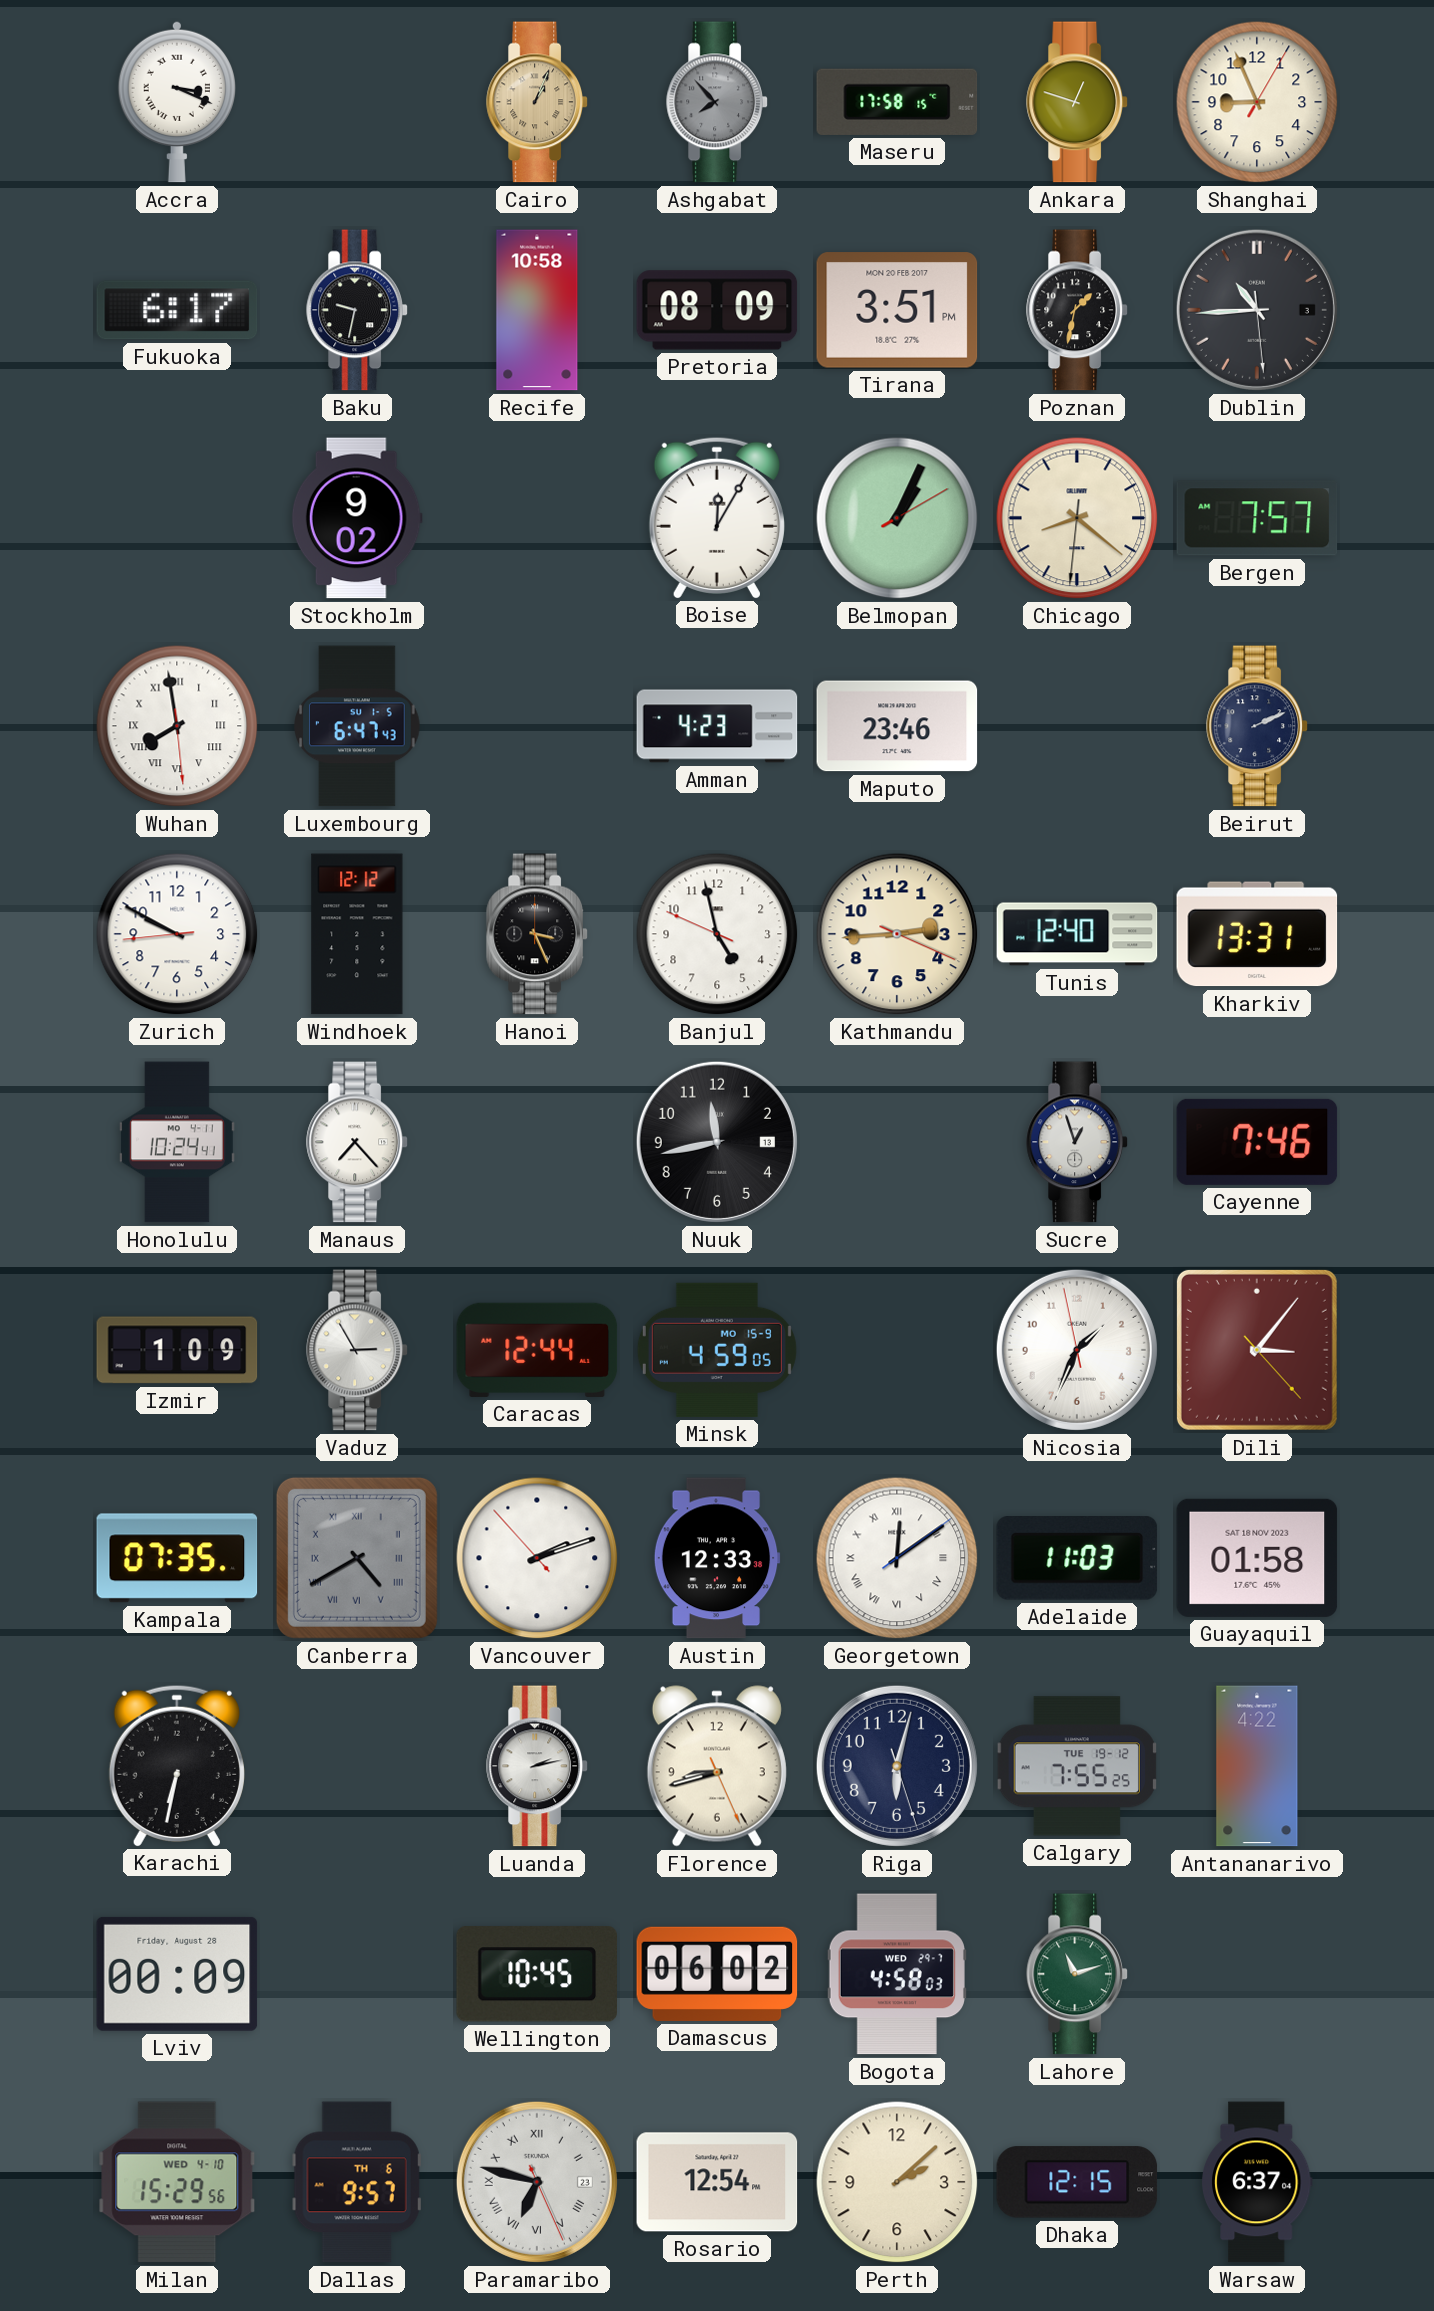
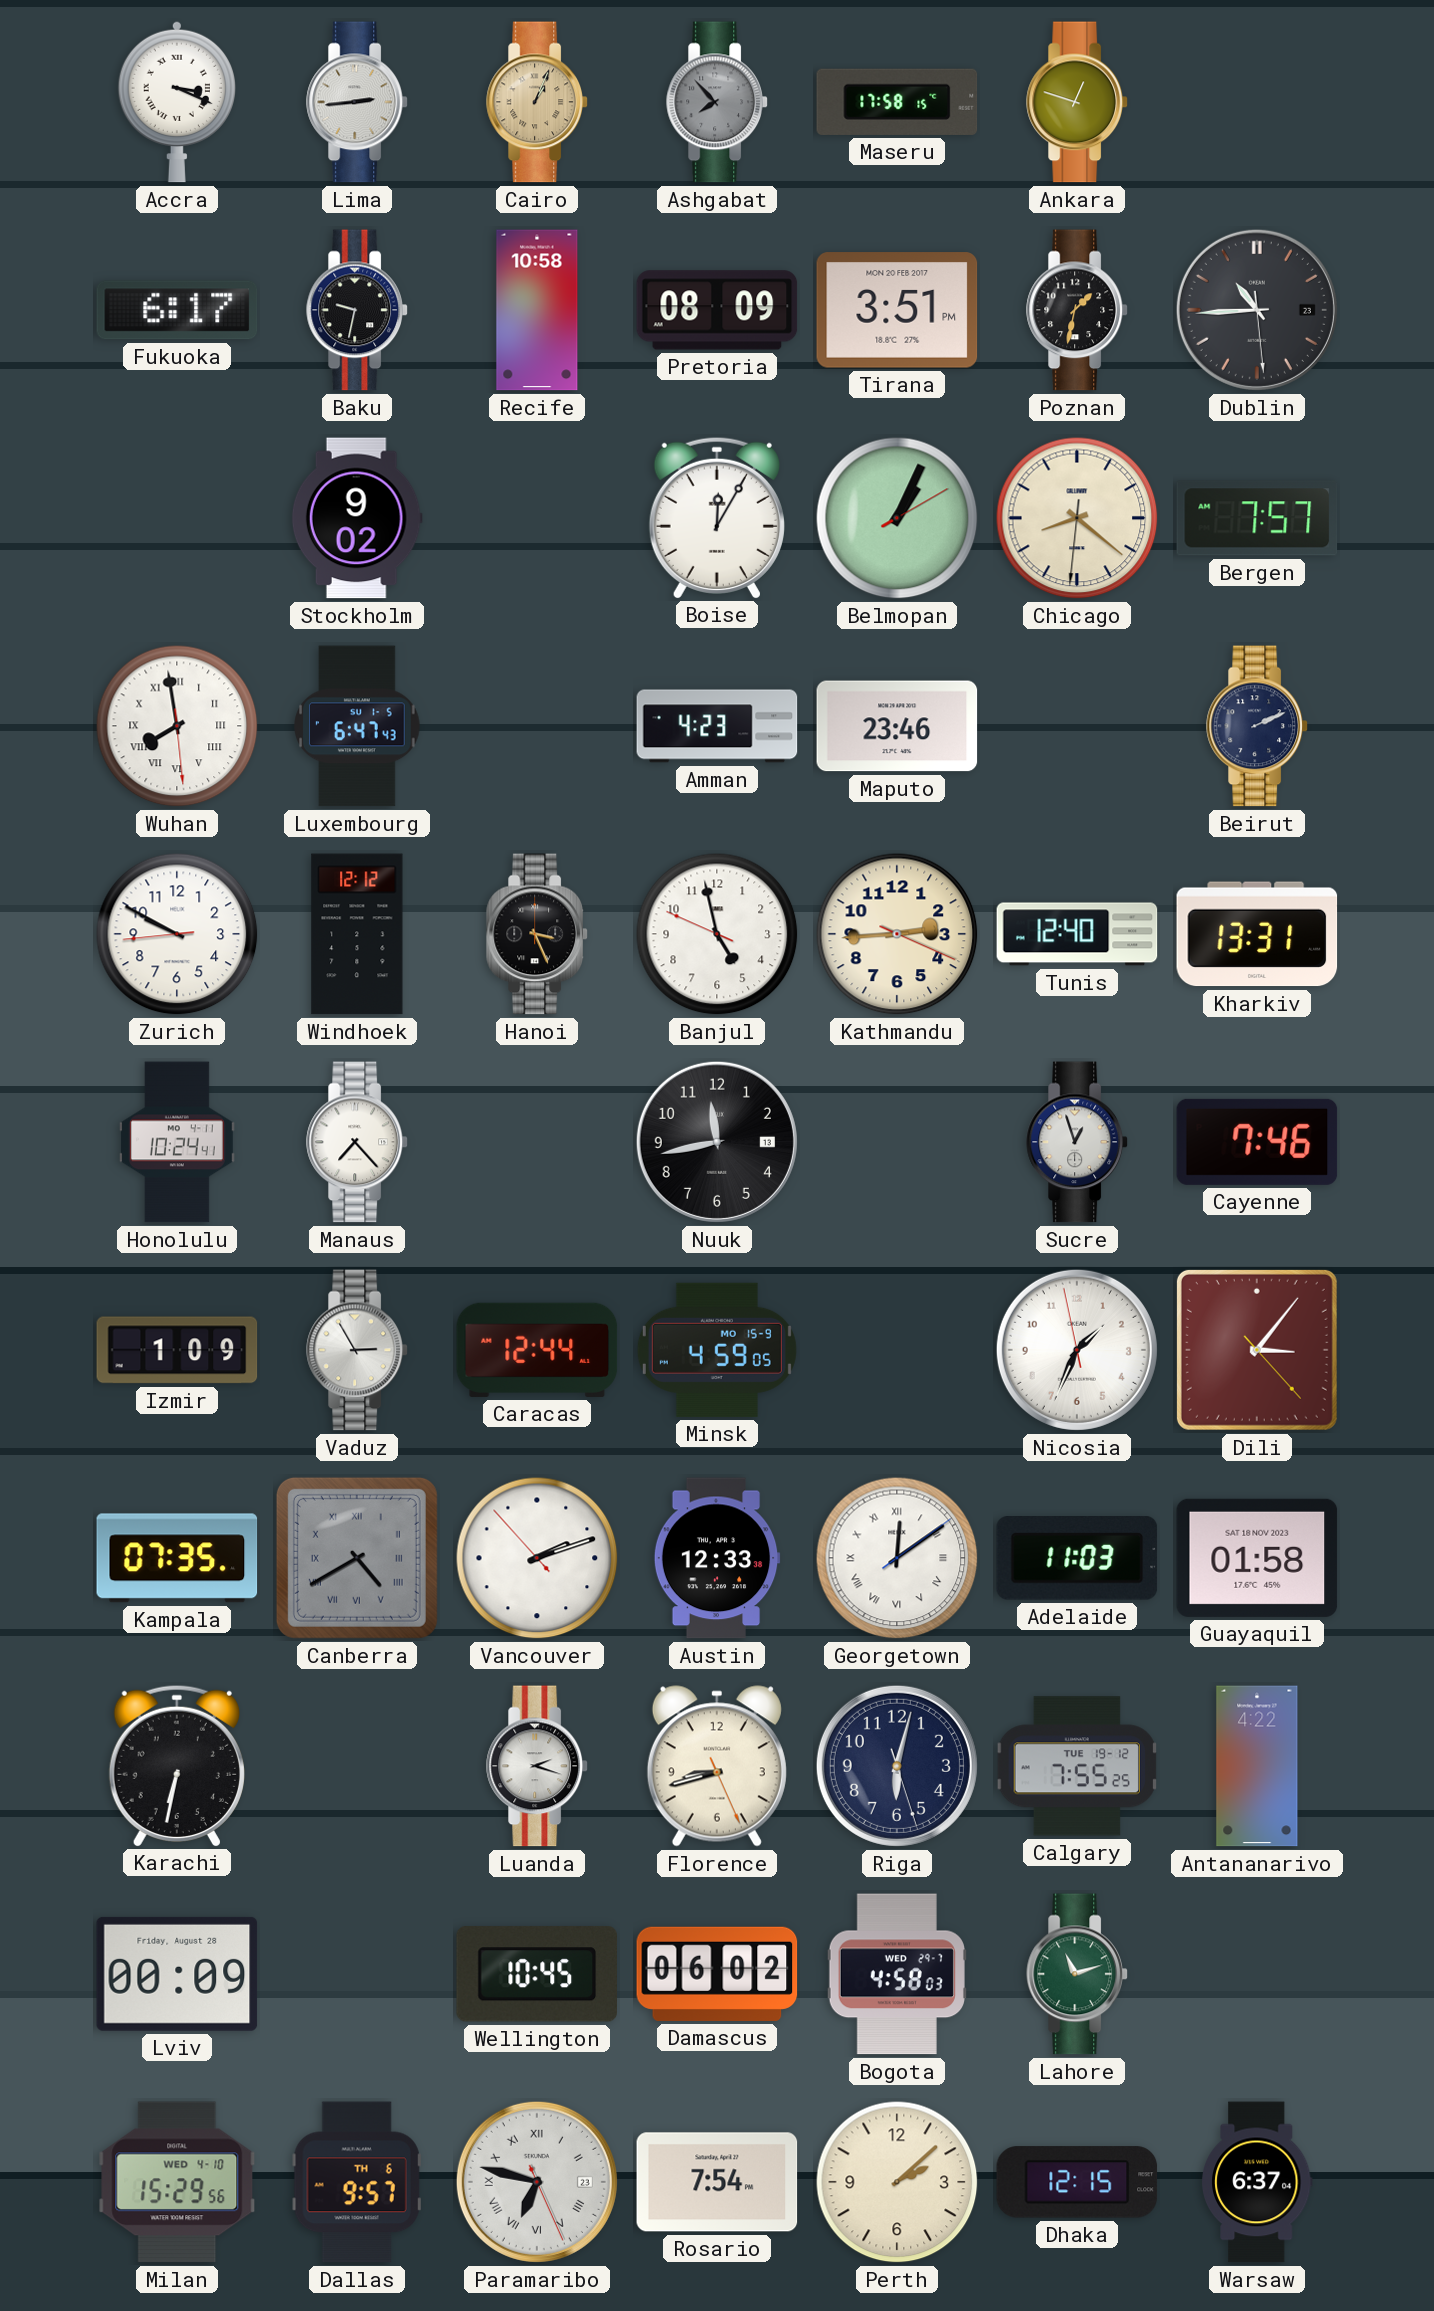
Lima: none -> 2:44 (357, 102)
Shanghai: 8:56 -> none (1257, 102)
Dublin date: 3 -> 23 (1257, 310)
Luanda: 2:13 -> 2:18 (537, 1766)
Rosario: 12:54 -> 7:54 (717, 2182)
